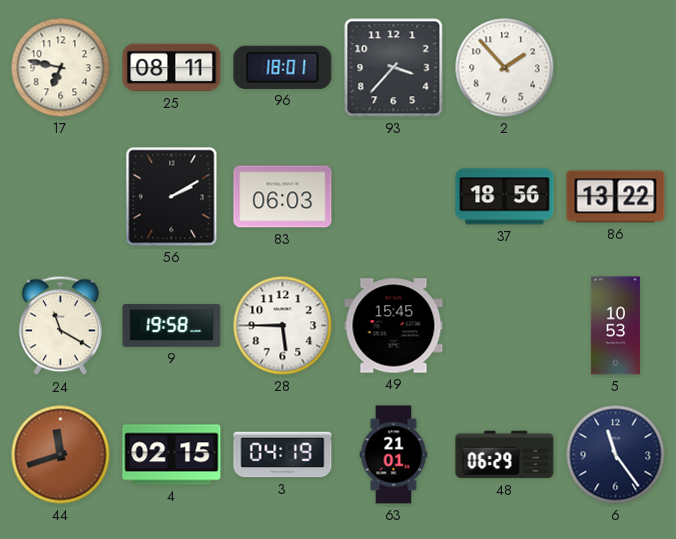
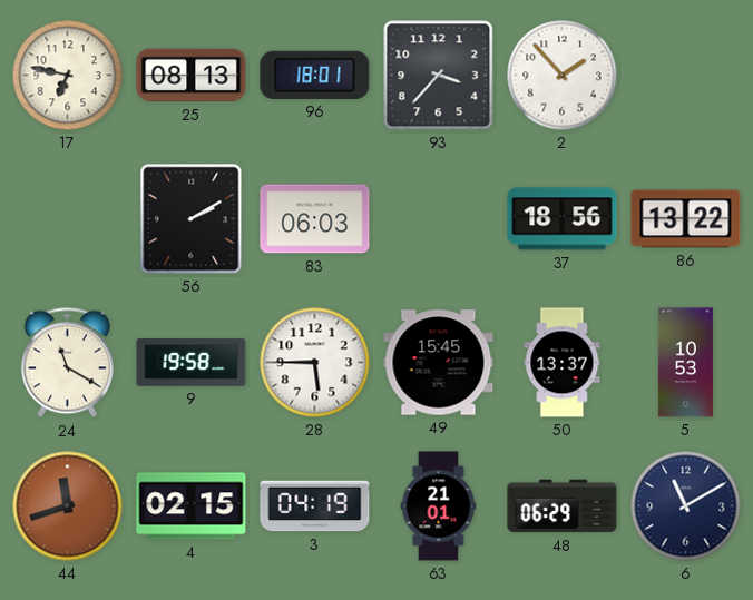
25: 08:11 -> 08:13 (192, 76)
50: none -> 13:37 (563, 363)
6: 11:24 -> 11:10 (686, 506)
